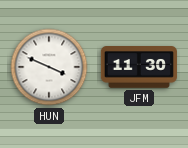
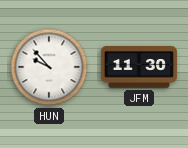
HUN: 3:49 -> 9:53 (49, 67)
